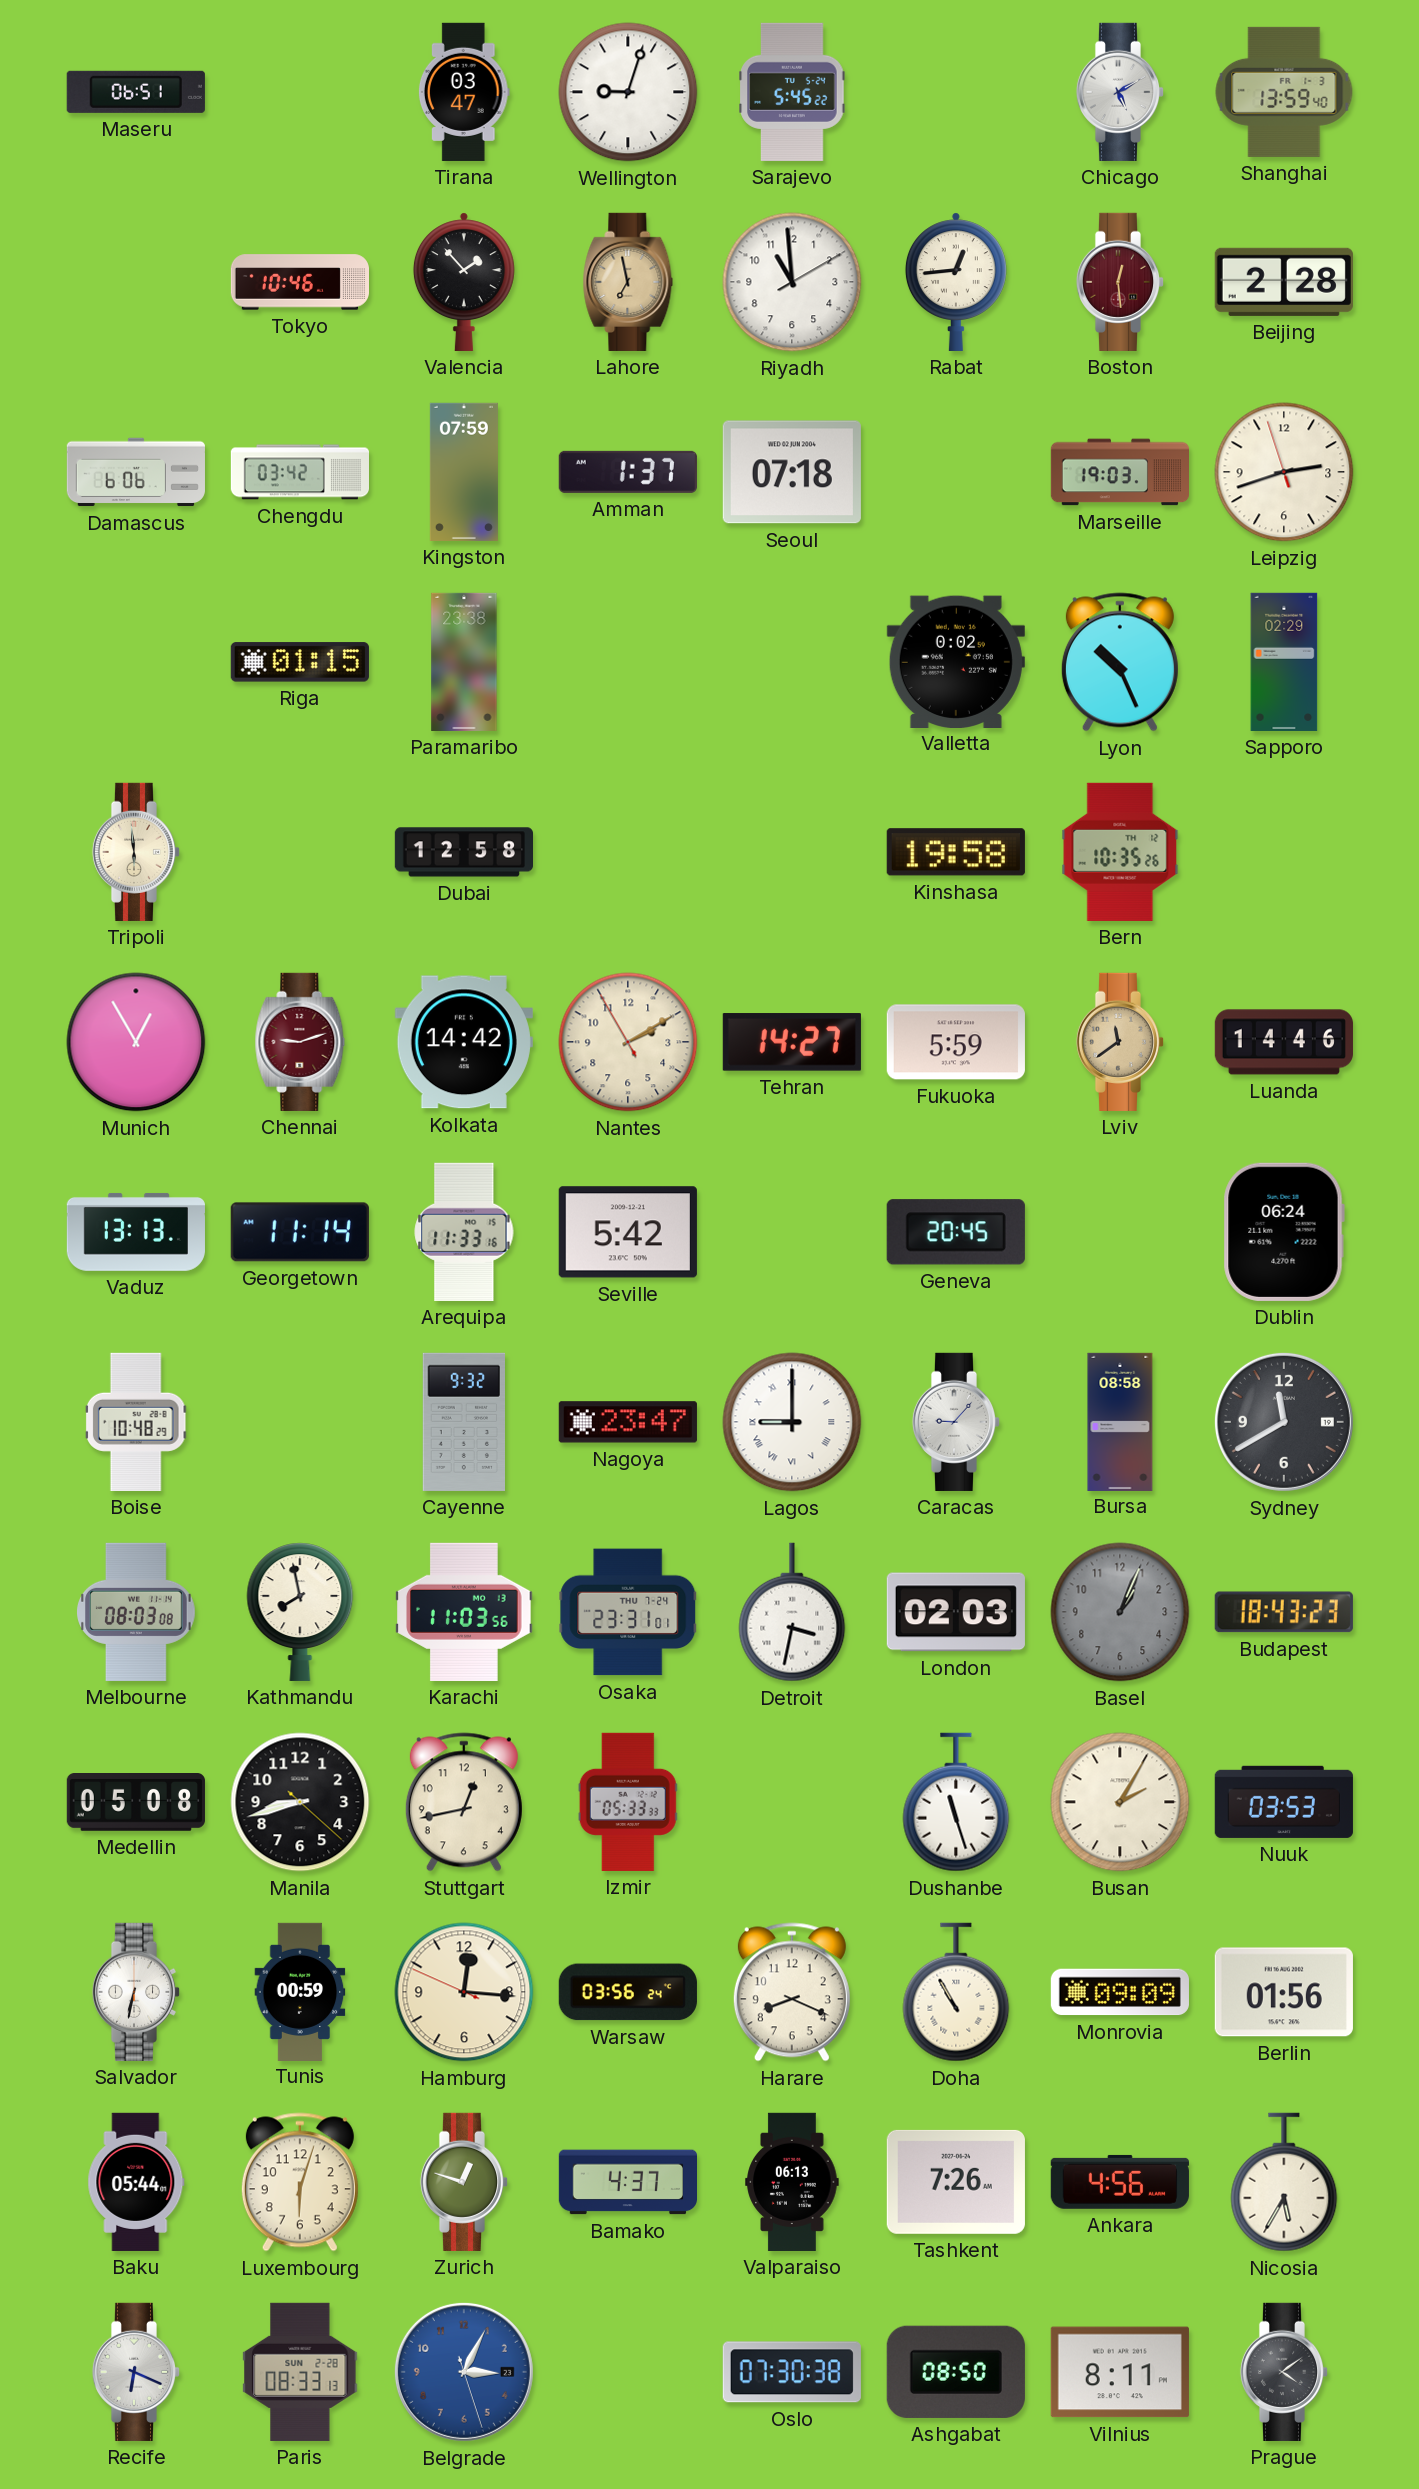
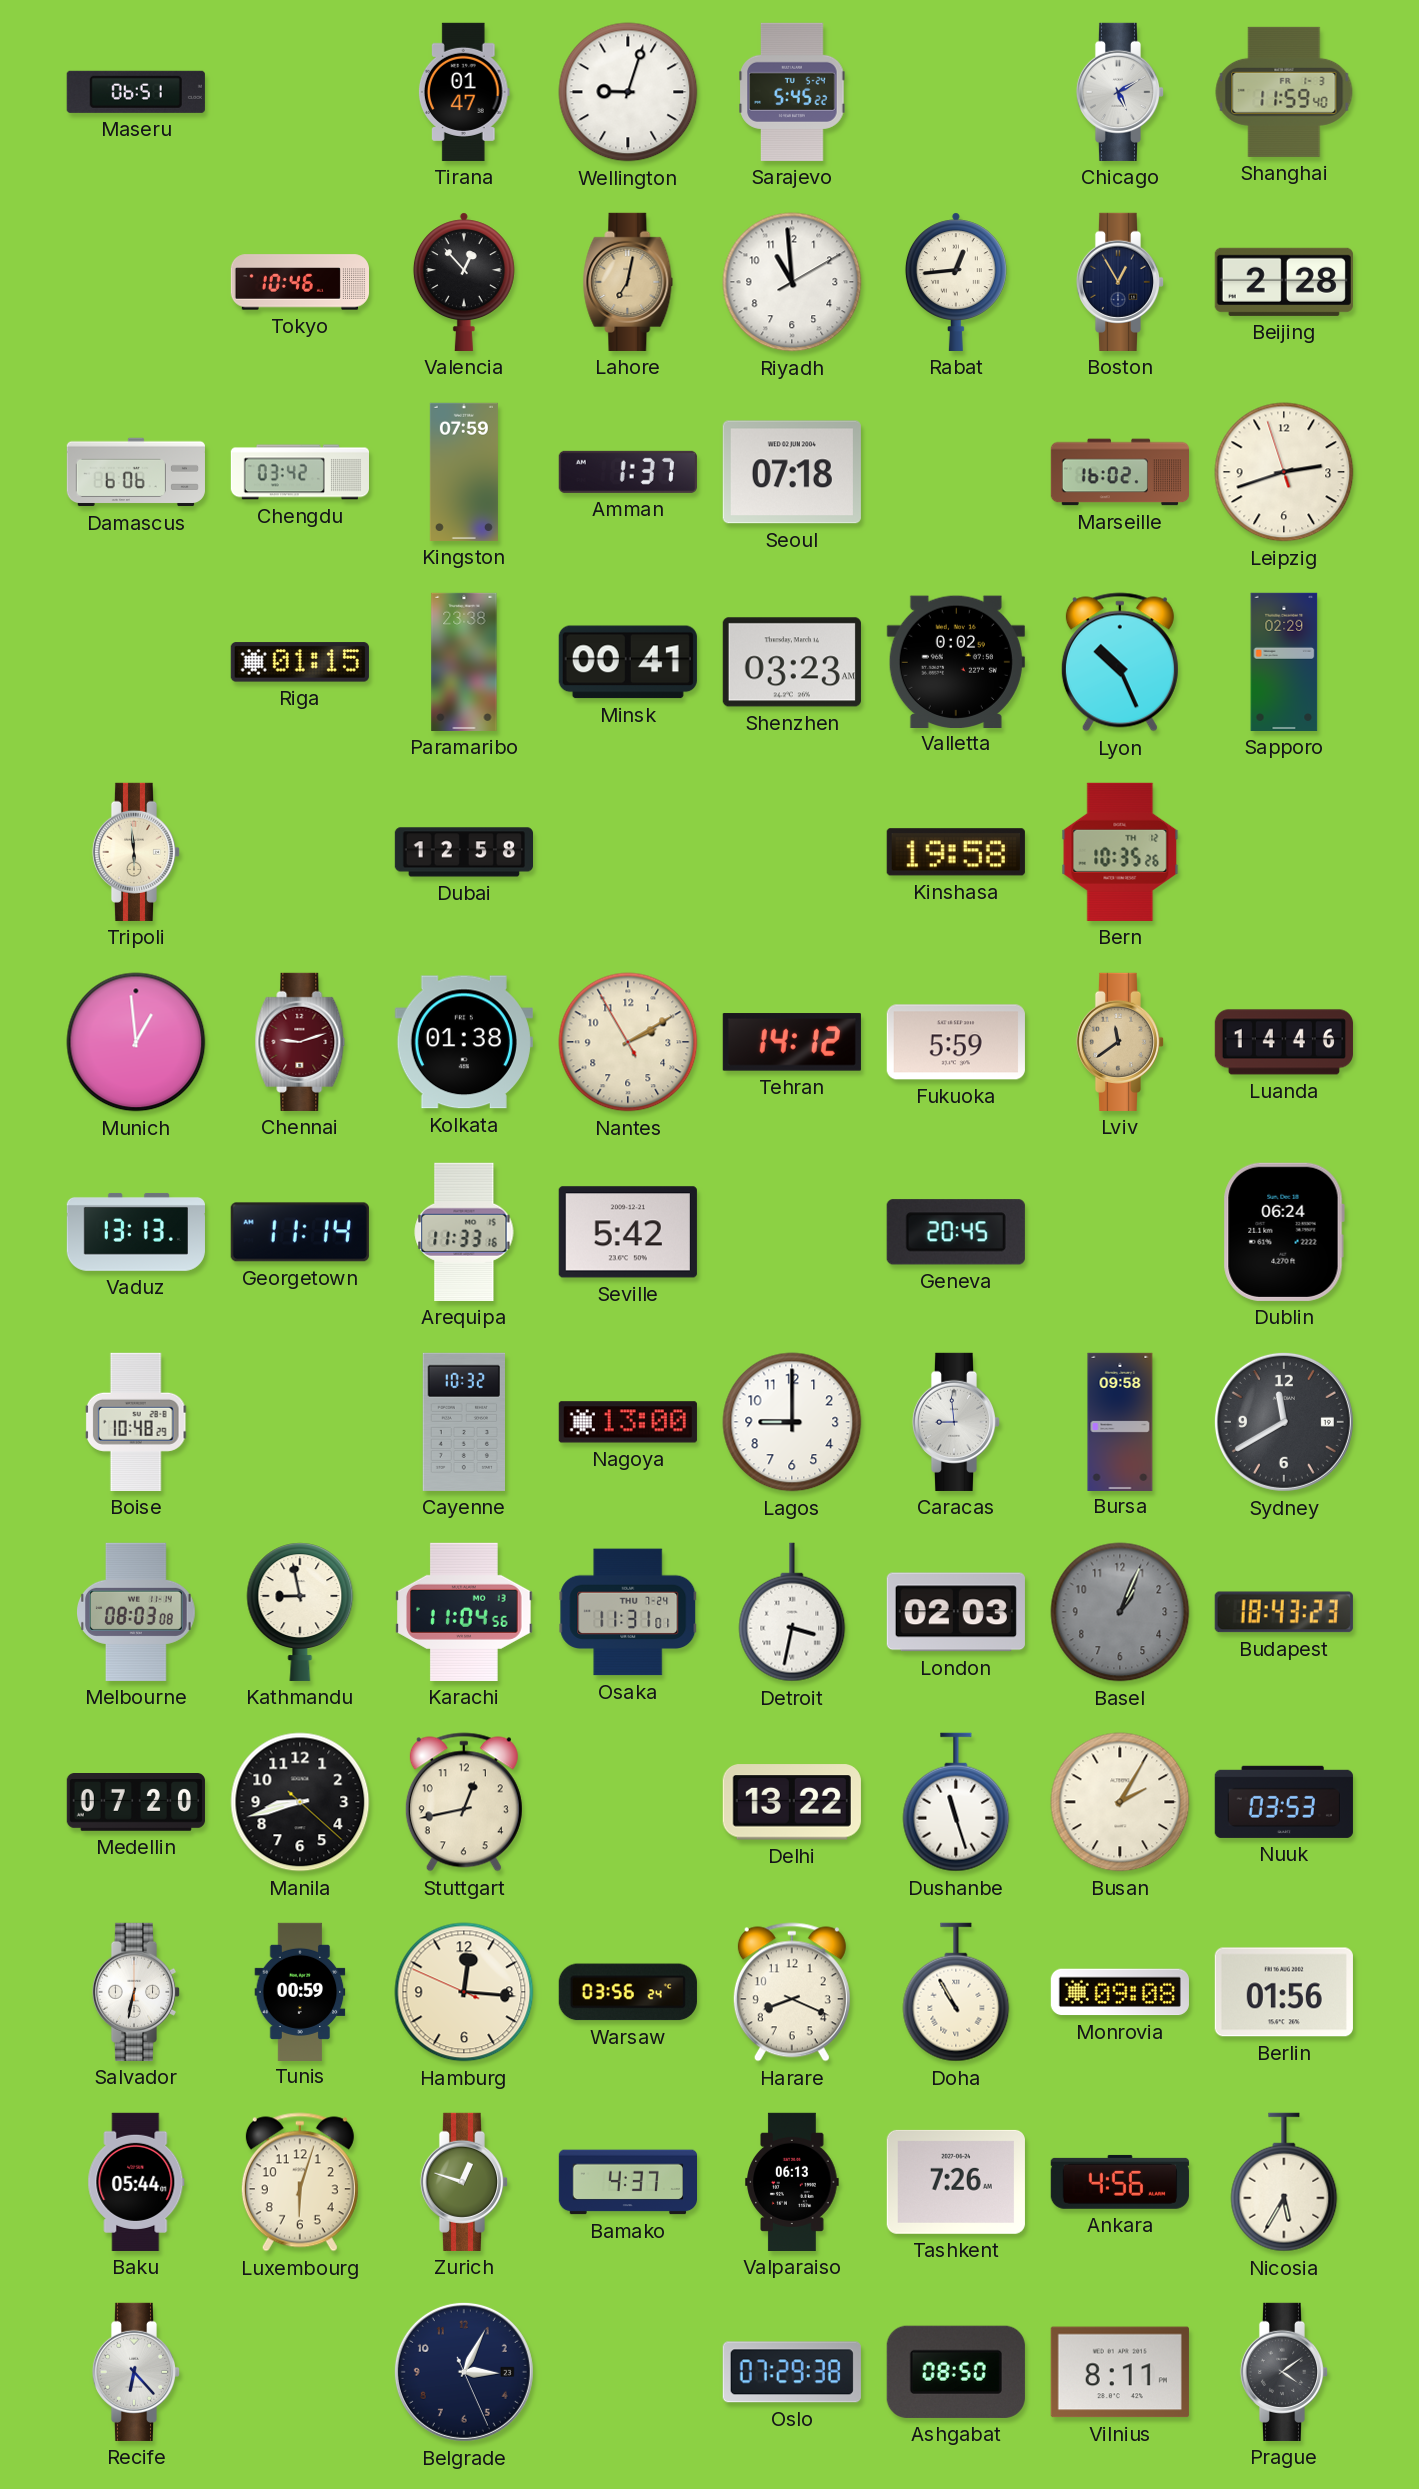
Tirana: 03:47 -> 01:47 (464, 92)
Shanghai: 13:59 -> 11:59 (1284, 92)
Valencia: 1:53 -> 12:53 (464, 282)
Lahore: 6:58 -> 7:02 (628, 282)
Boston: 12:29 -> 12:55 (1120, 282)
Boston dial: burgundy -> navy (1120, 282)
Marseille: 19:03 -> 16:02 (1119, 472)
Minsk: none -> 00:41 (628, 662)
Shenzhen: none -> 03:23 (792, 662)
Munich: 12:55 -> 12:59 (136, 1042)
Kolkata: 14:42 -> 01:38 (464, 1042)
Tehran: 14:27 -> 14:12 (792, 1042)
Cayenne: 9:32 -> 10:32 (463, 1422)
Nagoya: 23:47 -> 13:00 (628, 1422)
Lagos numerals: Roman -> Arabic (792, 1422)
Caracas: 9:07 -> 8:59 (956, 1422)
Bursa: 08:58 -> 09:58 (1120, 1421)
Kathmandu: 7:58 -> 8:58 (300, 1612)
Karachi: 11:03 -> 11:04 (464, 1612)
Osaka: 23:31 -> 11:31 (628, 1612)
Medellin: 05:08 -> 07:20 (136, 1803)
Izmir: 05:33 -> none (628, 1802)
Delhi: none -> 13:22 (792, 1802)
Monrovia: 09:09 -> 09:08 (1120, 1992)
Recife: 6:19 -> 6:23 (136, 2372)
Paris: 08:33 -> none (300, 2372)
Belgrade: 3:04:27 -> 3:04:26 (464, 2372)
Belgrade dial: blue -> navy (464, 2372)
Oslo: 07:30 -> 07:29 (792, 2372)
